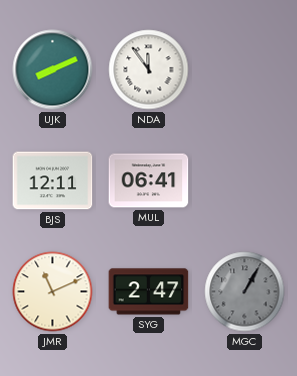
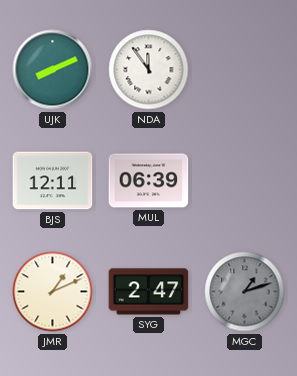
MUL: 06:41 -> 06:39 (149, 181)
JMR: 11:11 -> 1:11 (53, 292)
MGC: 1:05 -> 1:12 (245, 292)
